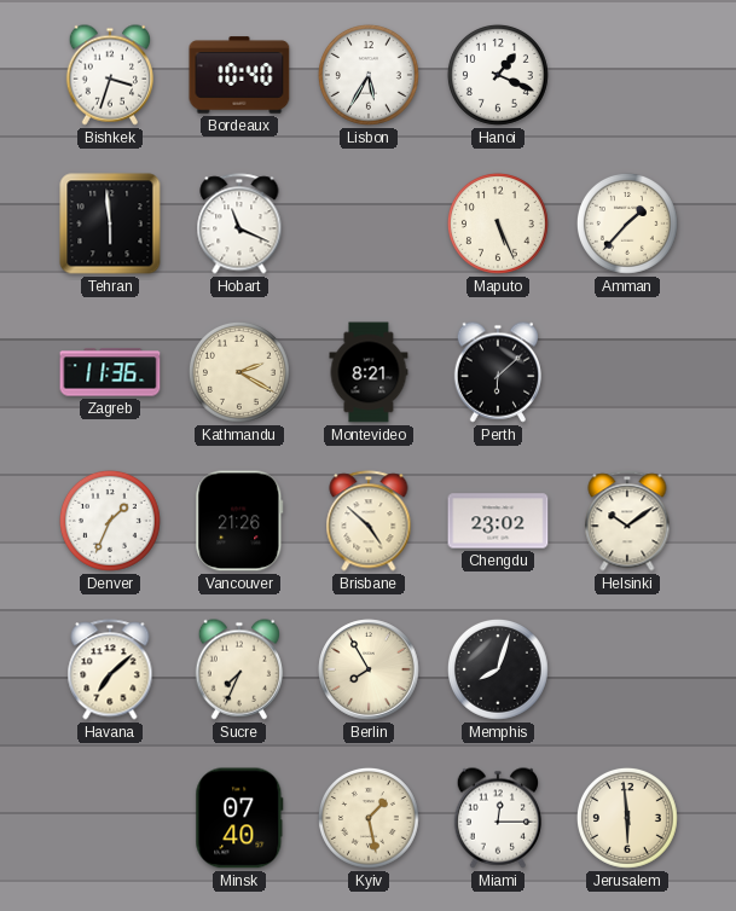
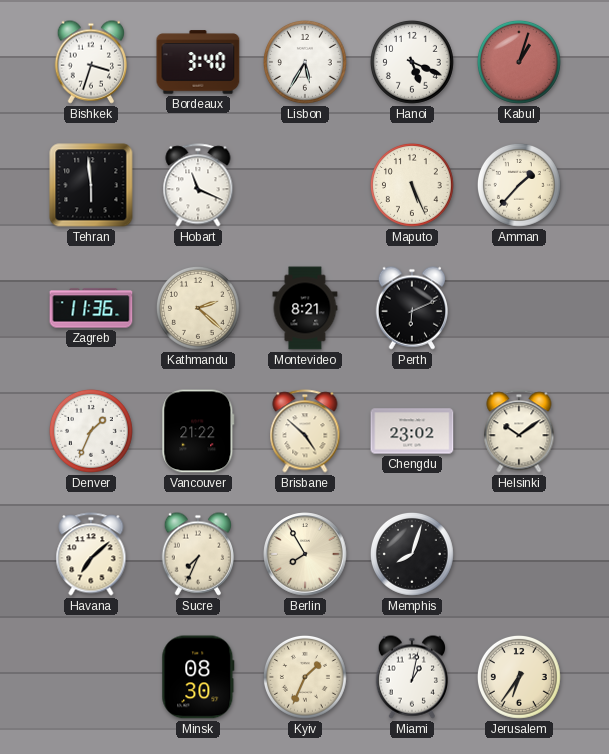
Bordeaux: 10:40 -> 3:40 (198, 62)
Hanoi: 1:19 -> 5:19 (412, 62)
Kabul: none -> 1:03 (519, 62)
Kathmandu: 2:20 -> 2:22 (198, 308)
Perth: 6:08 -> 6:11 (411, 308)
Vancouver: 21:26 -> 21:22 (198, 431)
Minsk: 07:40 -> 08:30 (198, 677)
Kyiv: 1:28 -> 1:34 (305, 677)
Miami: 12:15 -> 1:02 (411, 677)
Jerusalem: 5:59 -> 6:36 (519, 677)
